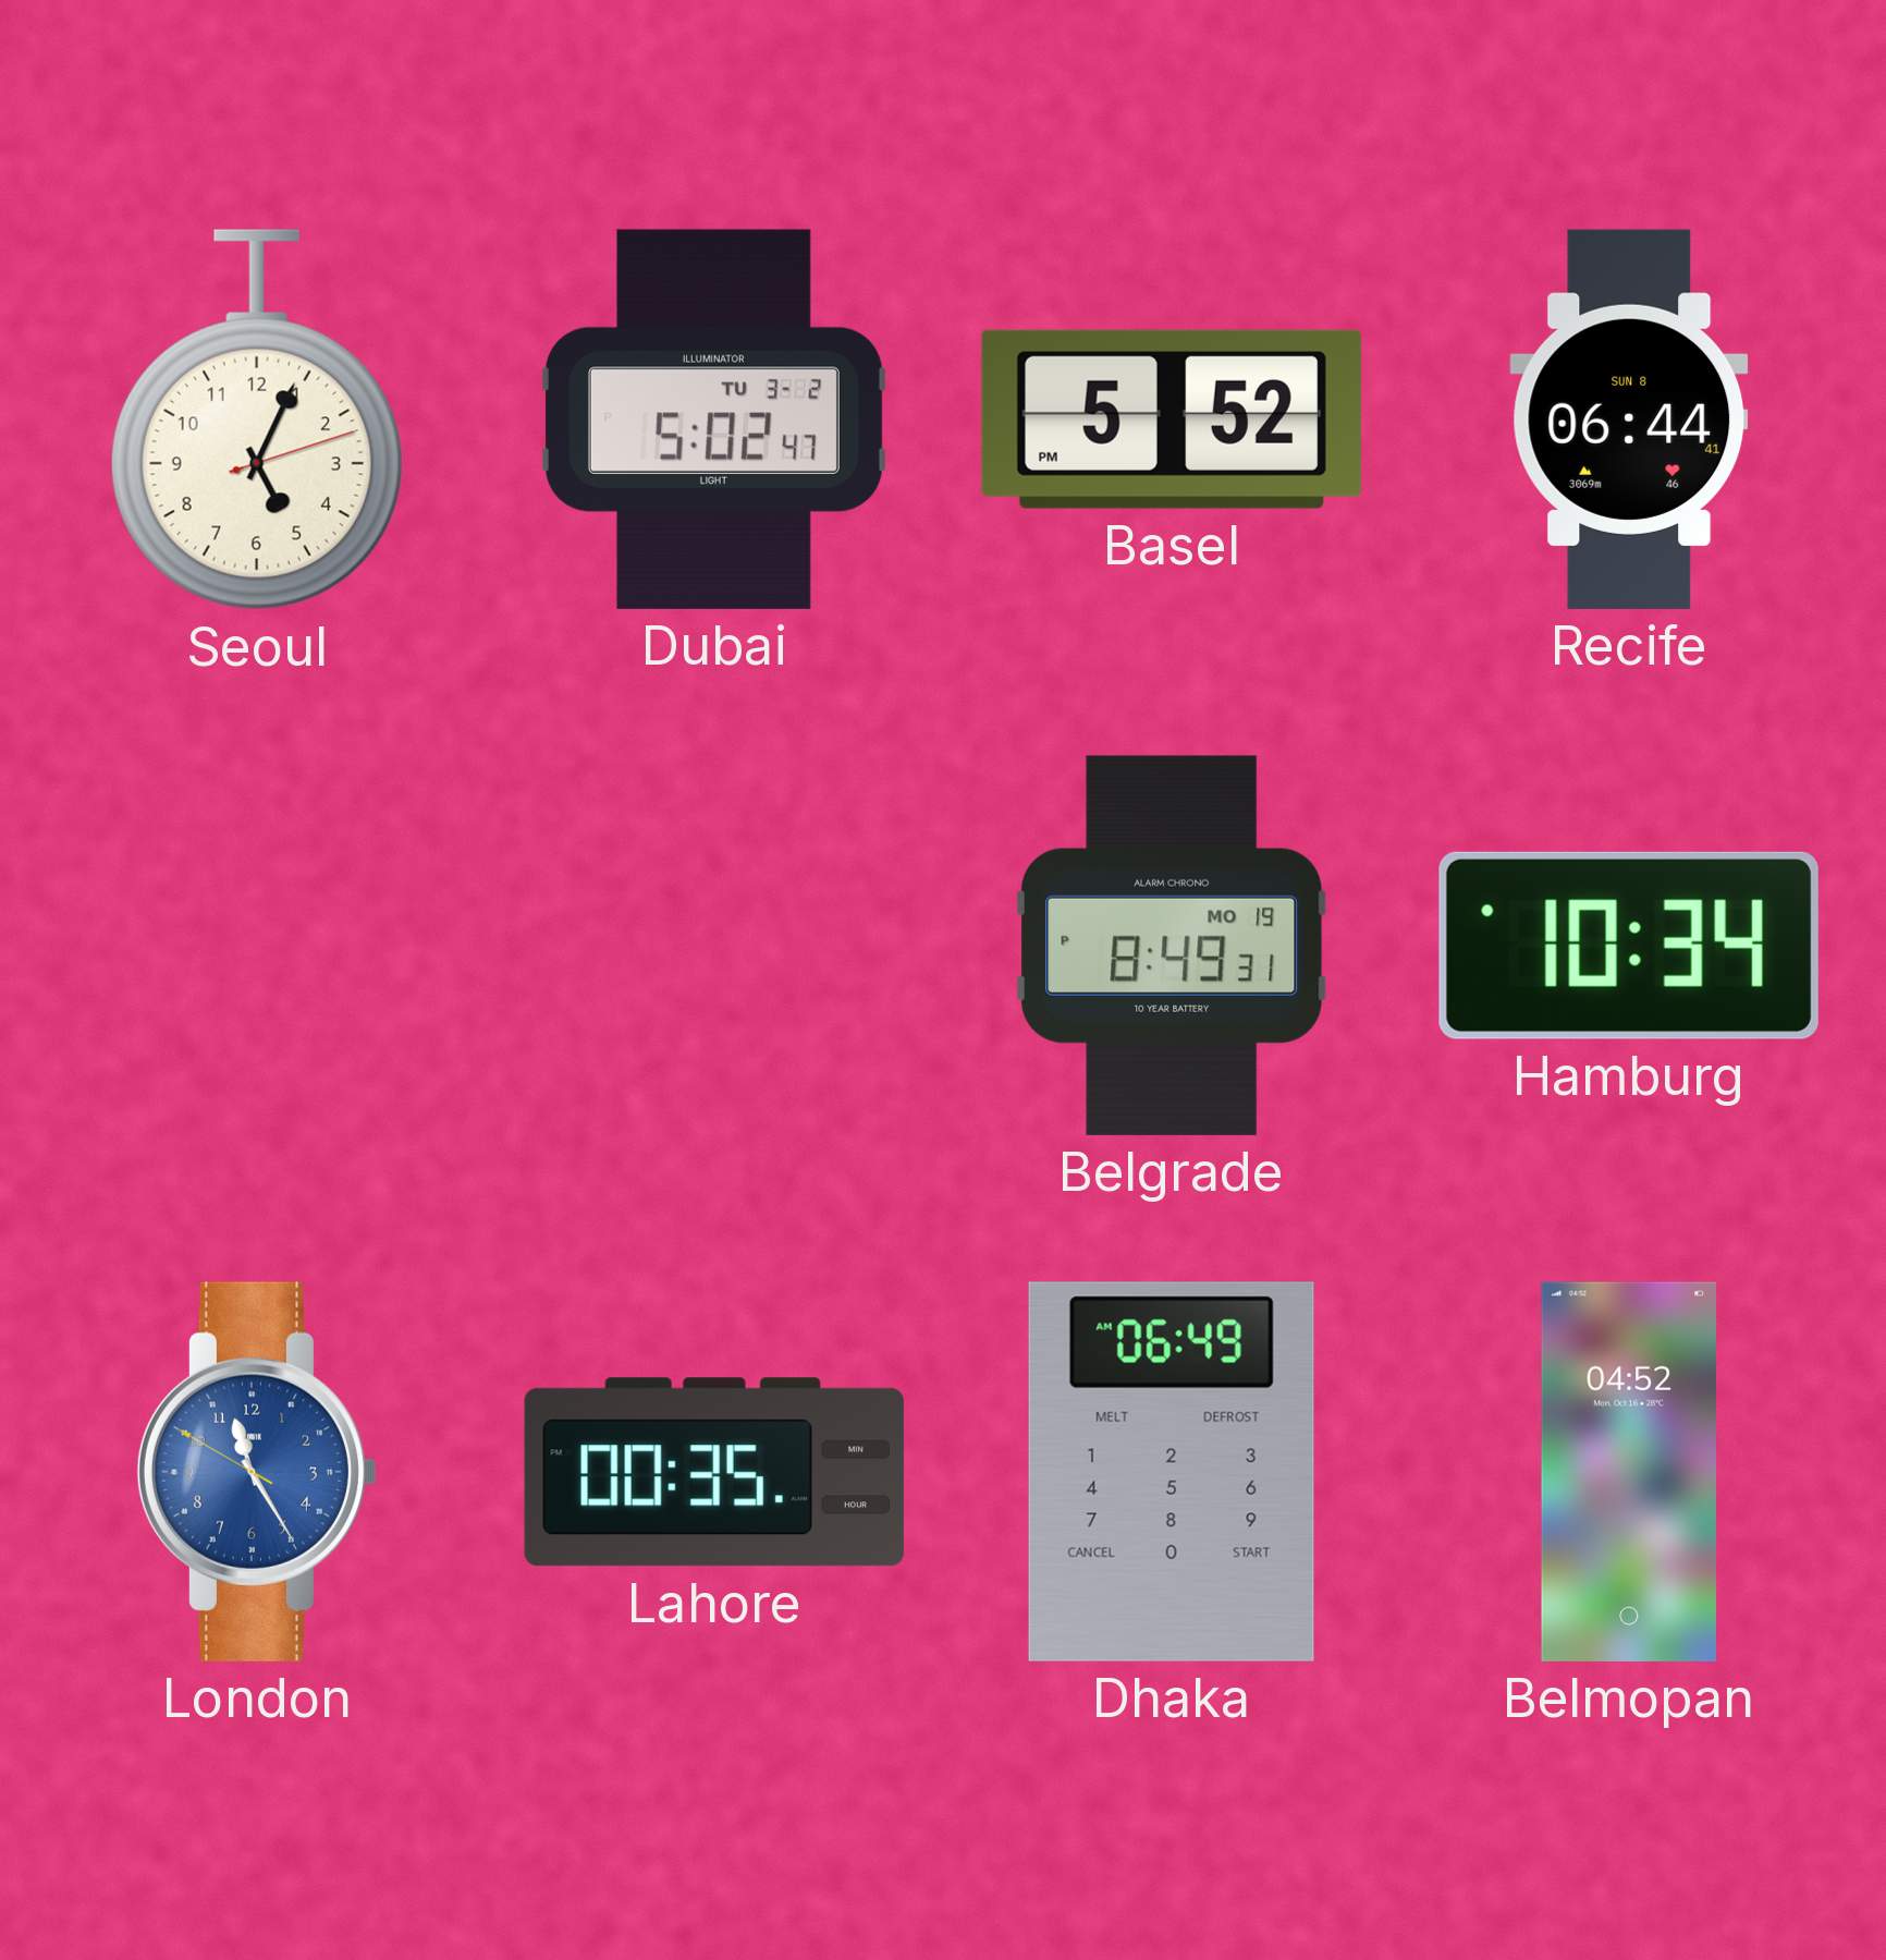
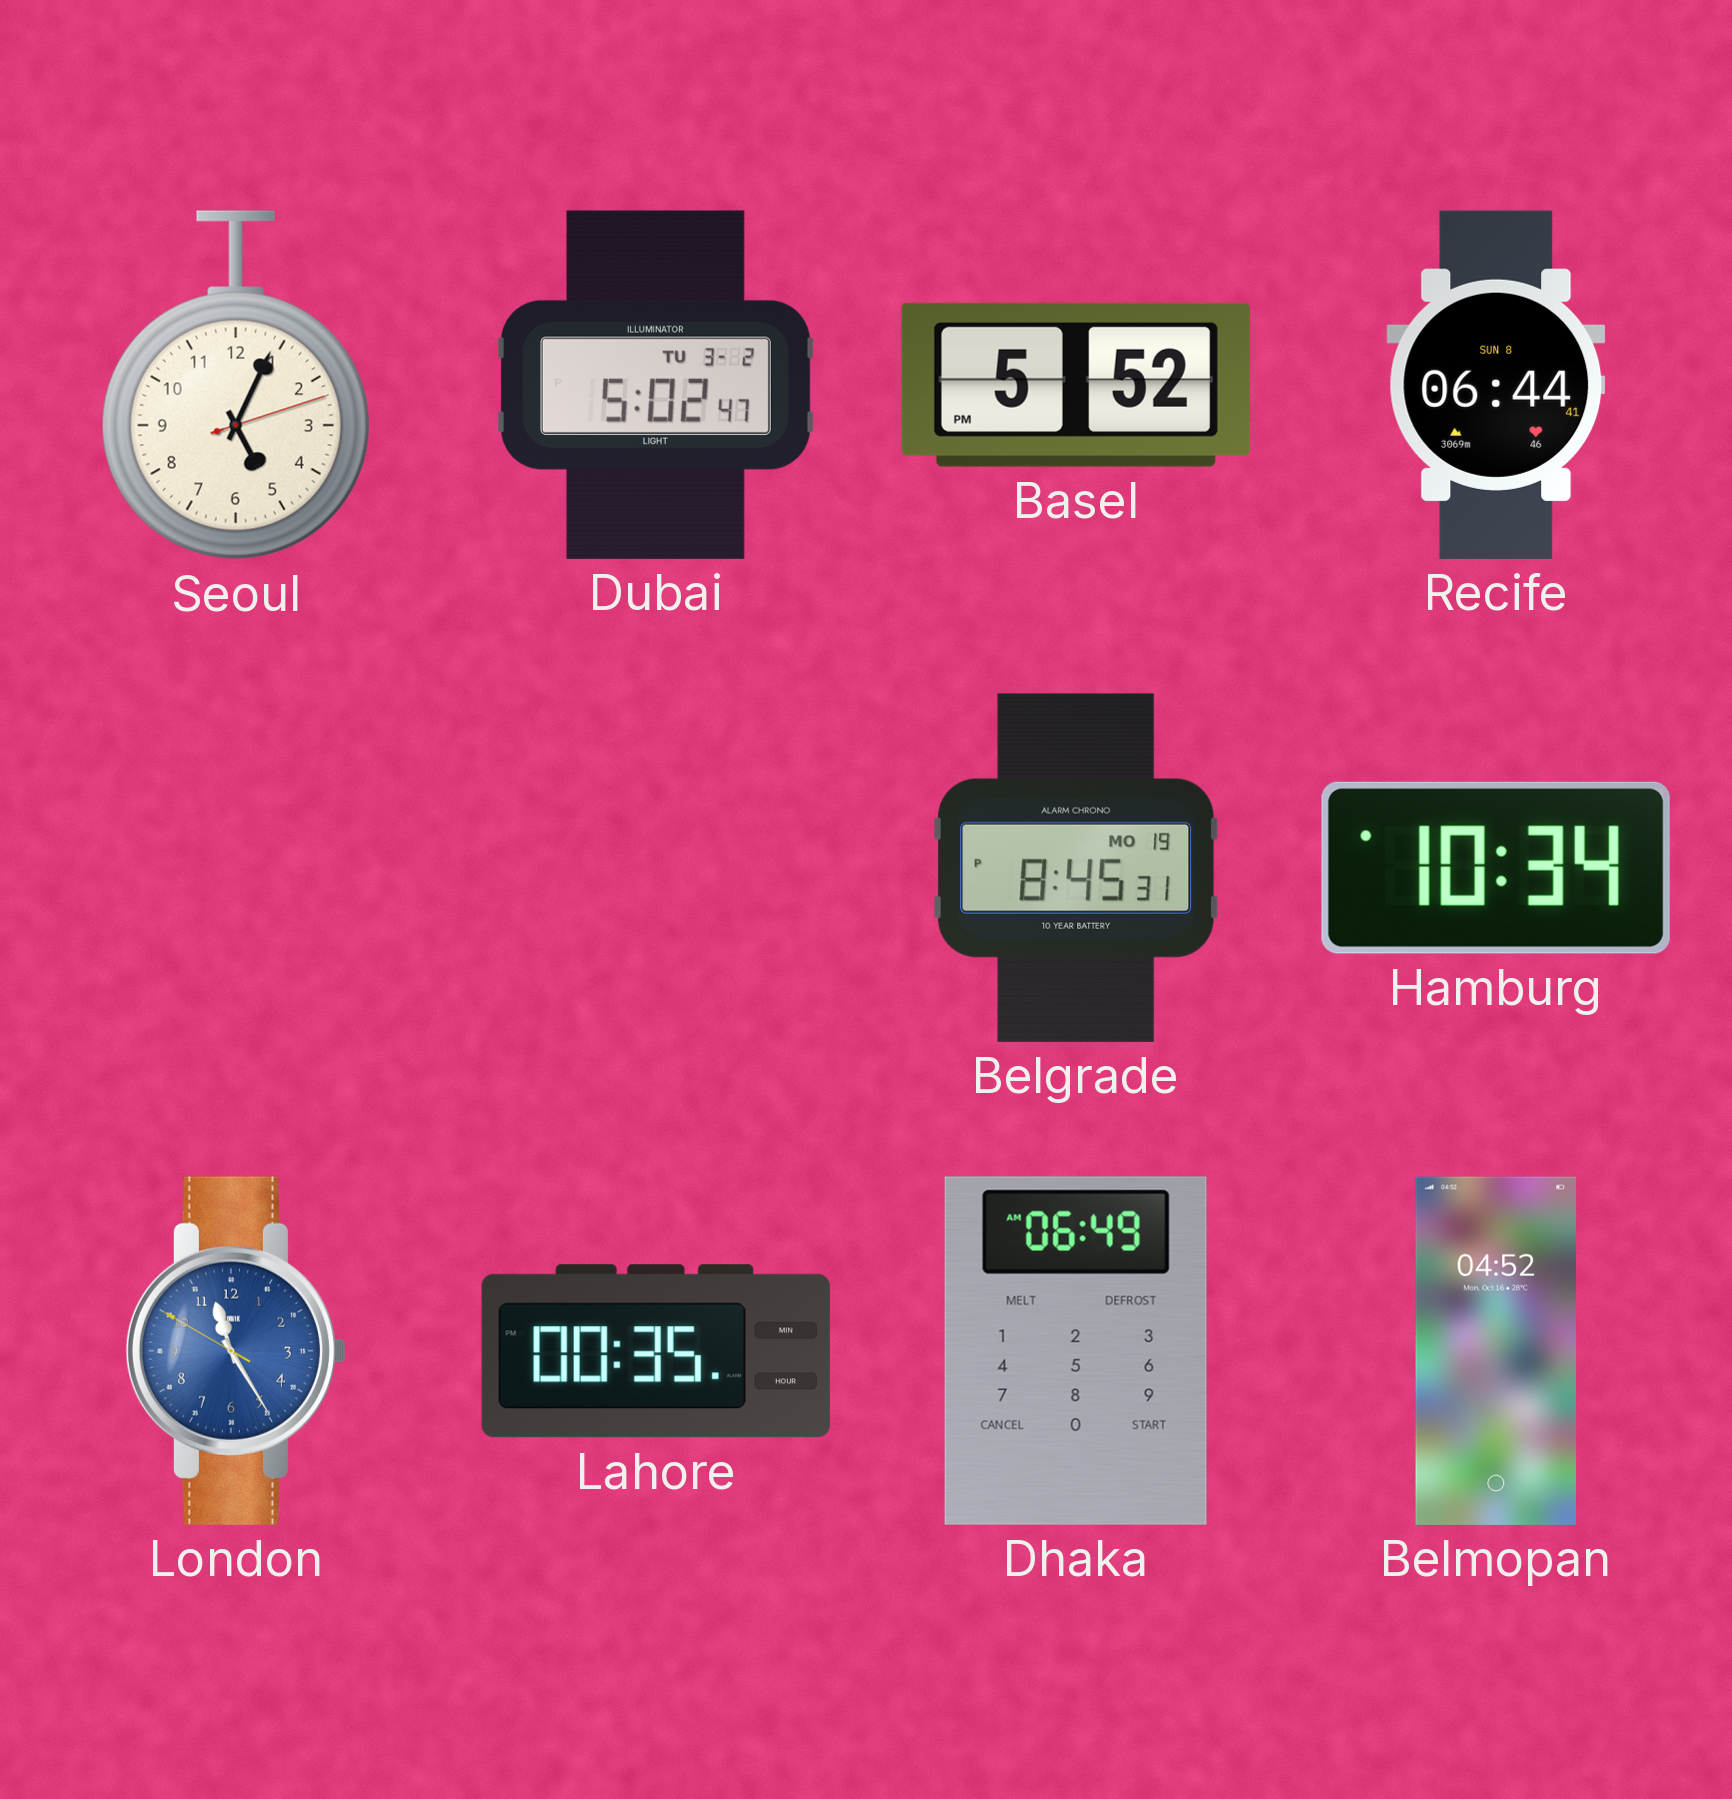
Belgrade: 8:49 -> 8:45 (1076, 868)
